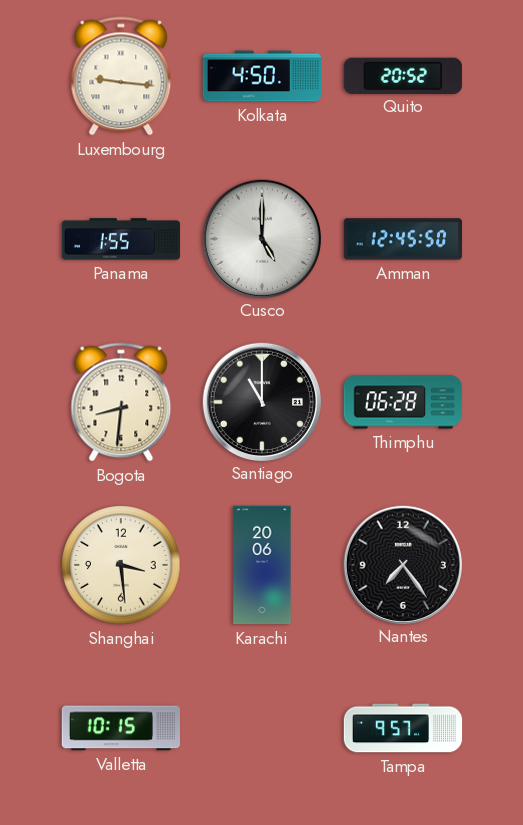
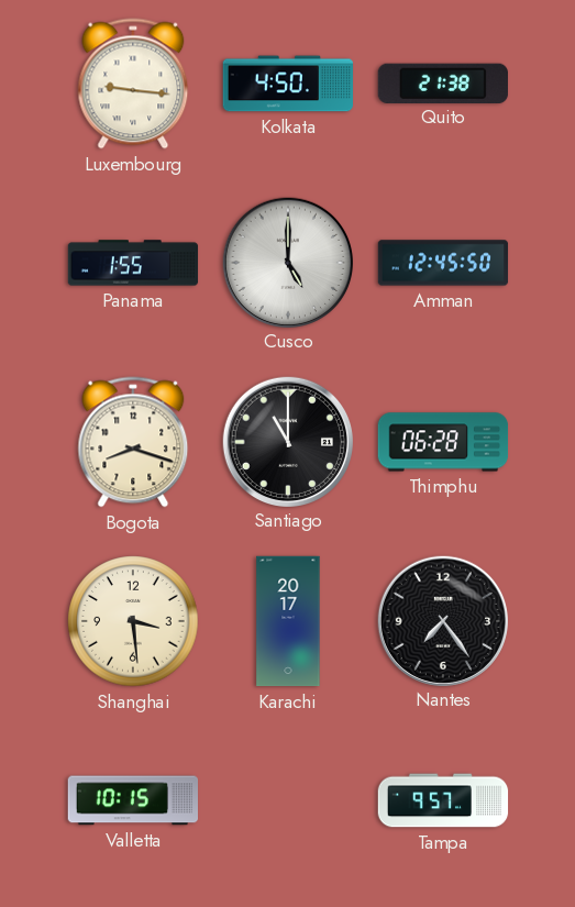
Quito: 20:52 -> 21:38 (443, 82)
Bogota: 8:31 -> 8:18 (133, 442)
Karachi: 20:06 -> 20:17 (288, 621)
